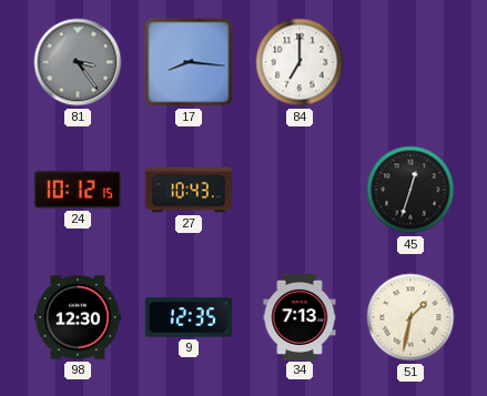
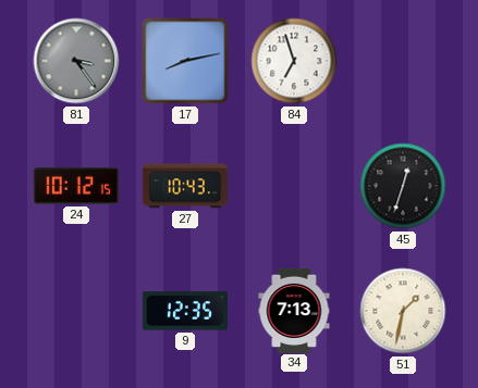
17: 8:16 -> 8:13 (185, 61)
84: 7:00 -> 6:57 (294, 61)
98: 12:30 -> none (78, 317)
